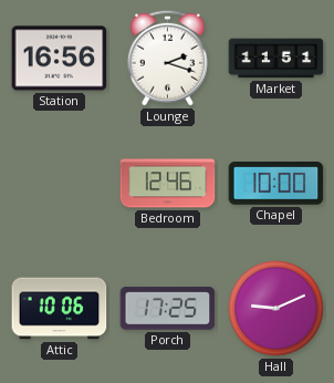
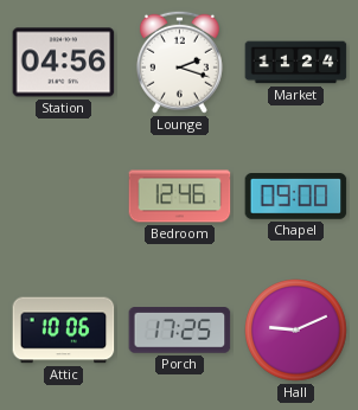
Station: 16:56 -> 04:56 (64, 63)
Market: 11:51 -> 11:24 (296, 63)
Chapel: 10:00 -> 09:00 (296, 197)
